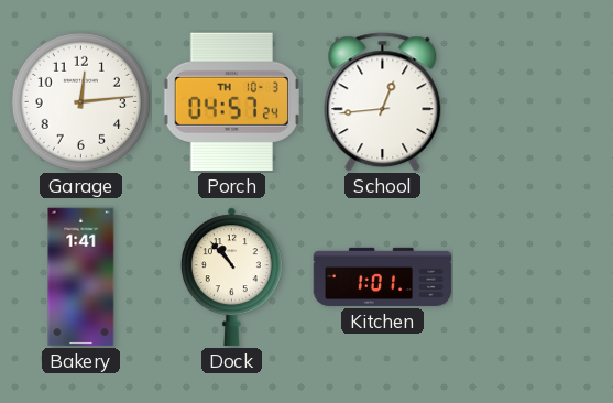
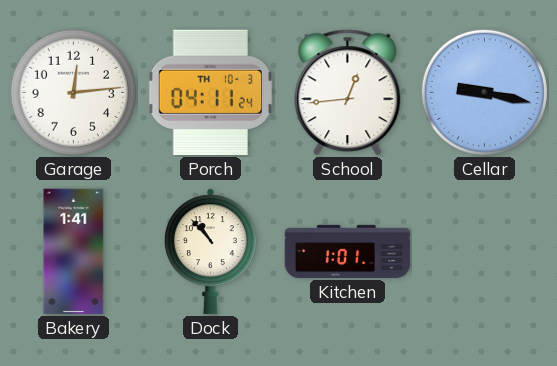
Porch: 04:57 -> 04:11 (210, 93)
Cellar: none -> 9:17 (484, 92)
